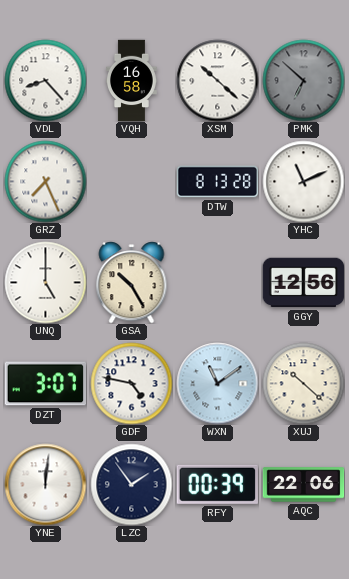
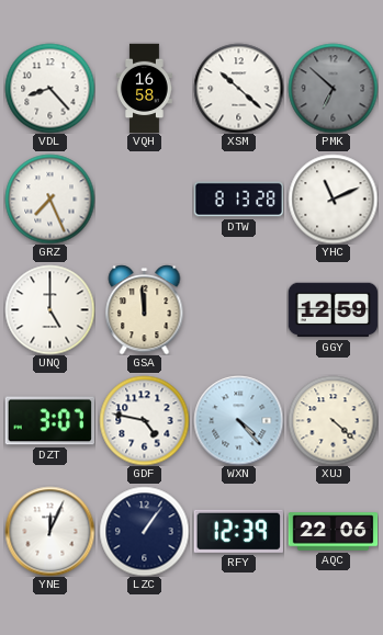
GSA: 10:25 -> 11:59 (145, 309)
GGY: 12:56 -> 12:59 (333, 310)
WXN: 11:09 -> 4:23 (238, 420)
XUJ: 10:22 -> 4:22 (333, 420)
YNE: 12:01 -> 12:04 (49, 531)
LZC: 1:54 -> 1:06 (144, 531)
RFY: 00:39 -> 12:39 (238, 531)
